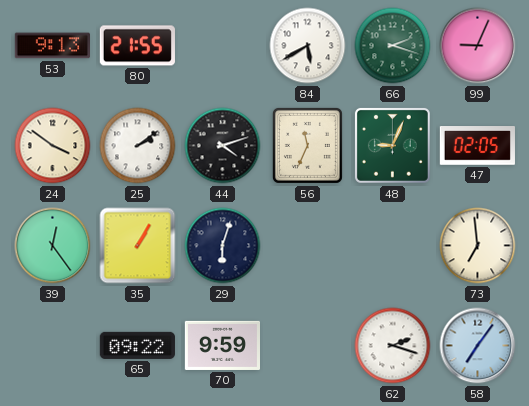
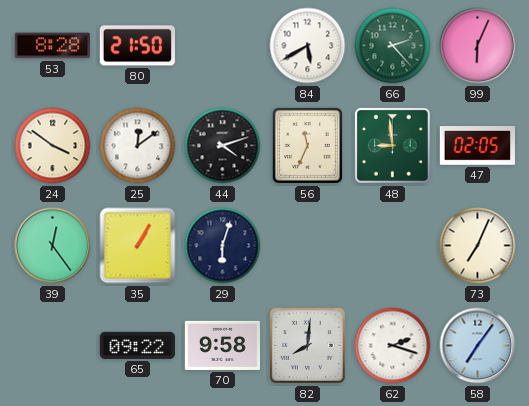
53: 9:13 -> 8:28 (52, 46)
80: 21:55 -> 21:50 (137, 46)
66: 2:18 -> 2:23 (393, 46)
99: 9:04 -> 6:04 (478, 46)
25: 2:09 -> 12:09 (138, 146)
48: 9:04 -> 8:59 (392, 145)
73: 6:59 -> 7:04 (478, 246)
70: 9:59 -> 9:58 (222, 345)
82: none -> 8:01 (307, 345)
